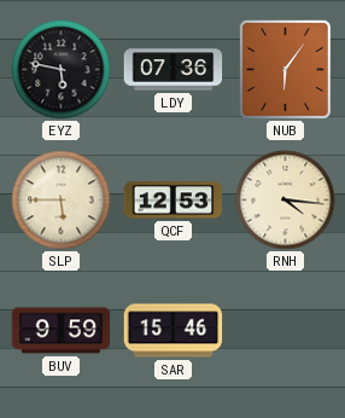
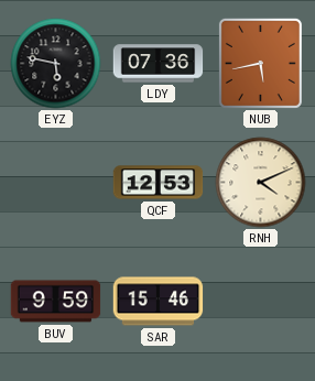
NUB: 6:06 -> 5:43 (260, 63)
SLP: 5:45 -> none (62, 201)
RNH: 4:16 -> 4:11 (261, 183)
